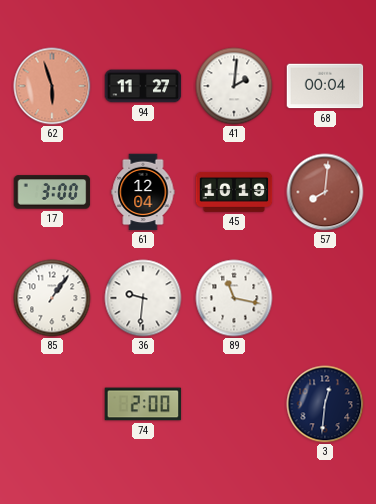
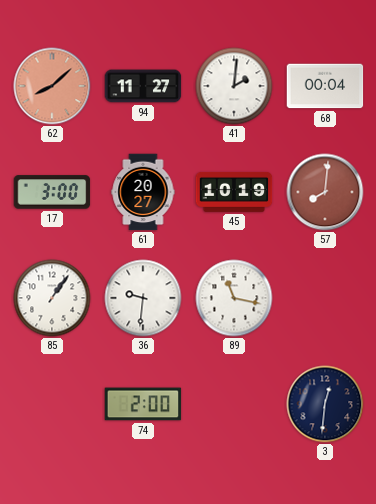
62: 5:57 -> 8:08 (52, 86)
61: 12:04 -> 20:27 (143, 192)
